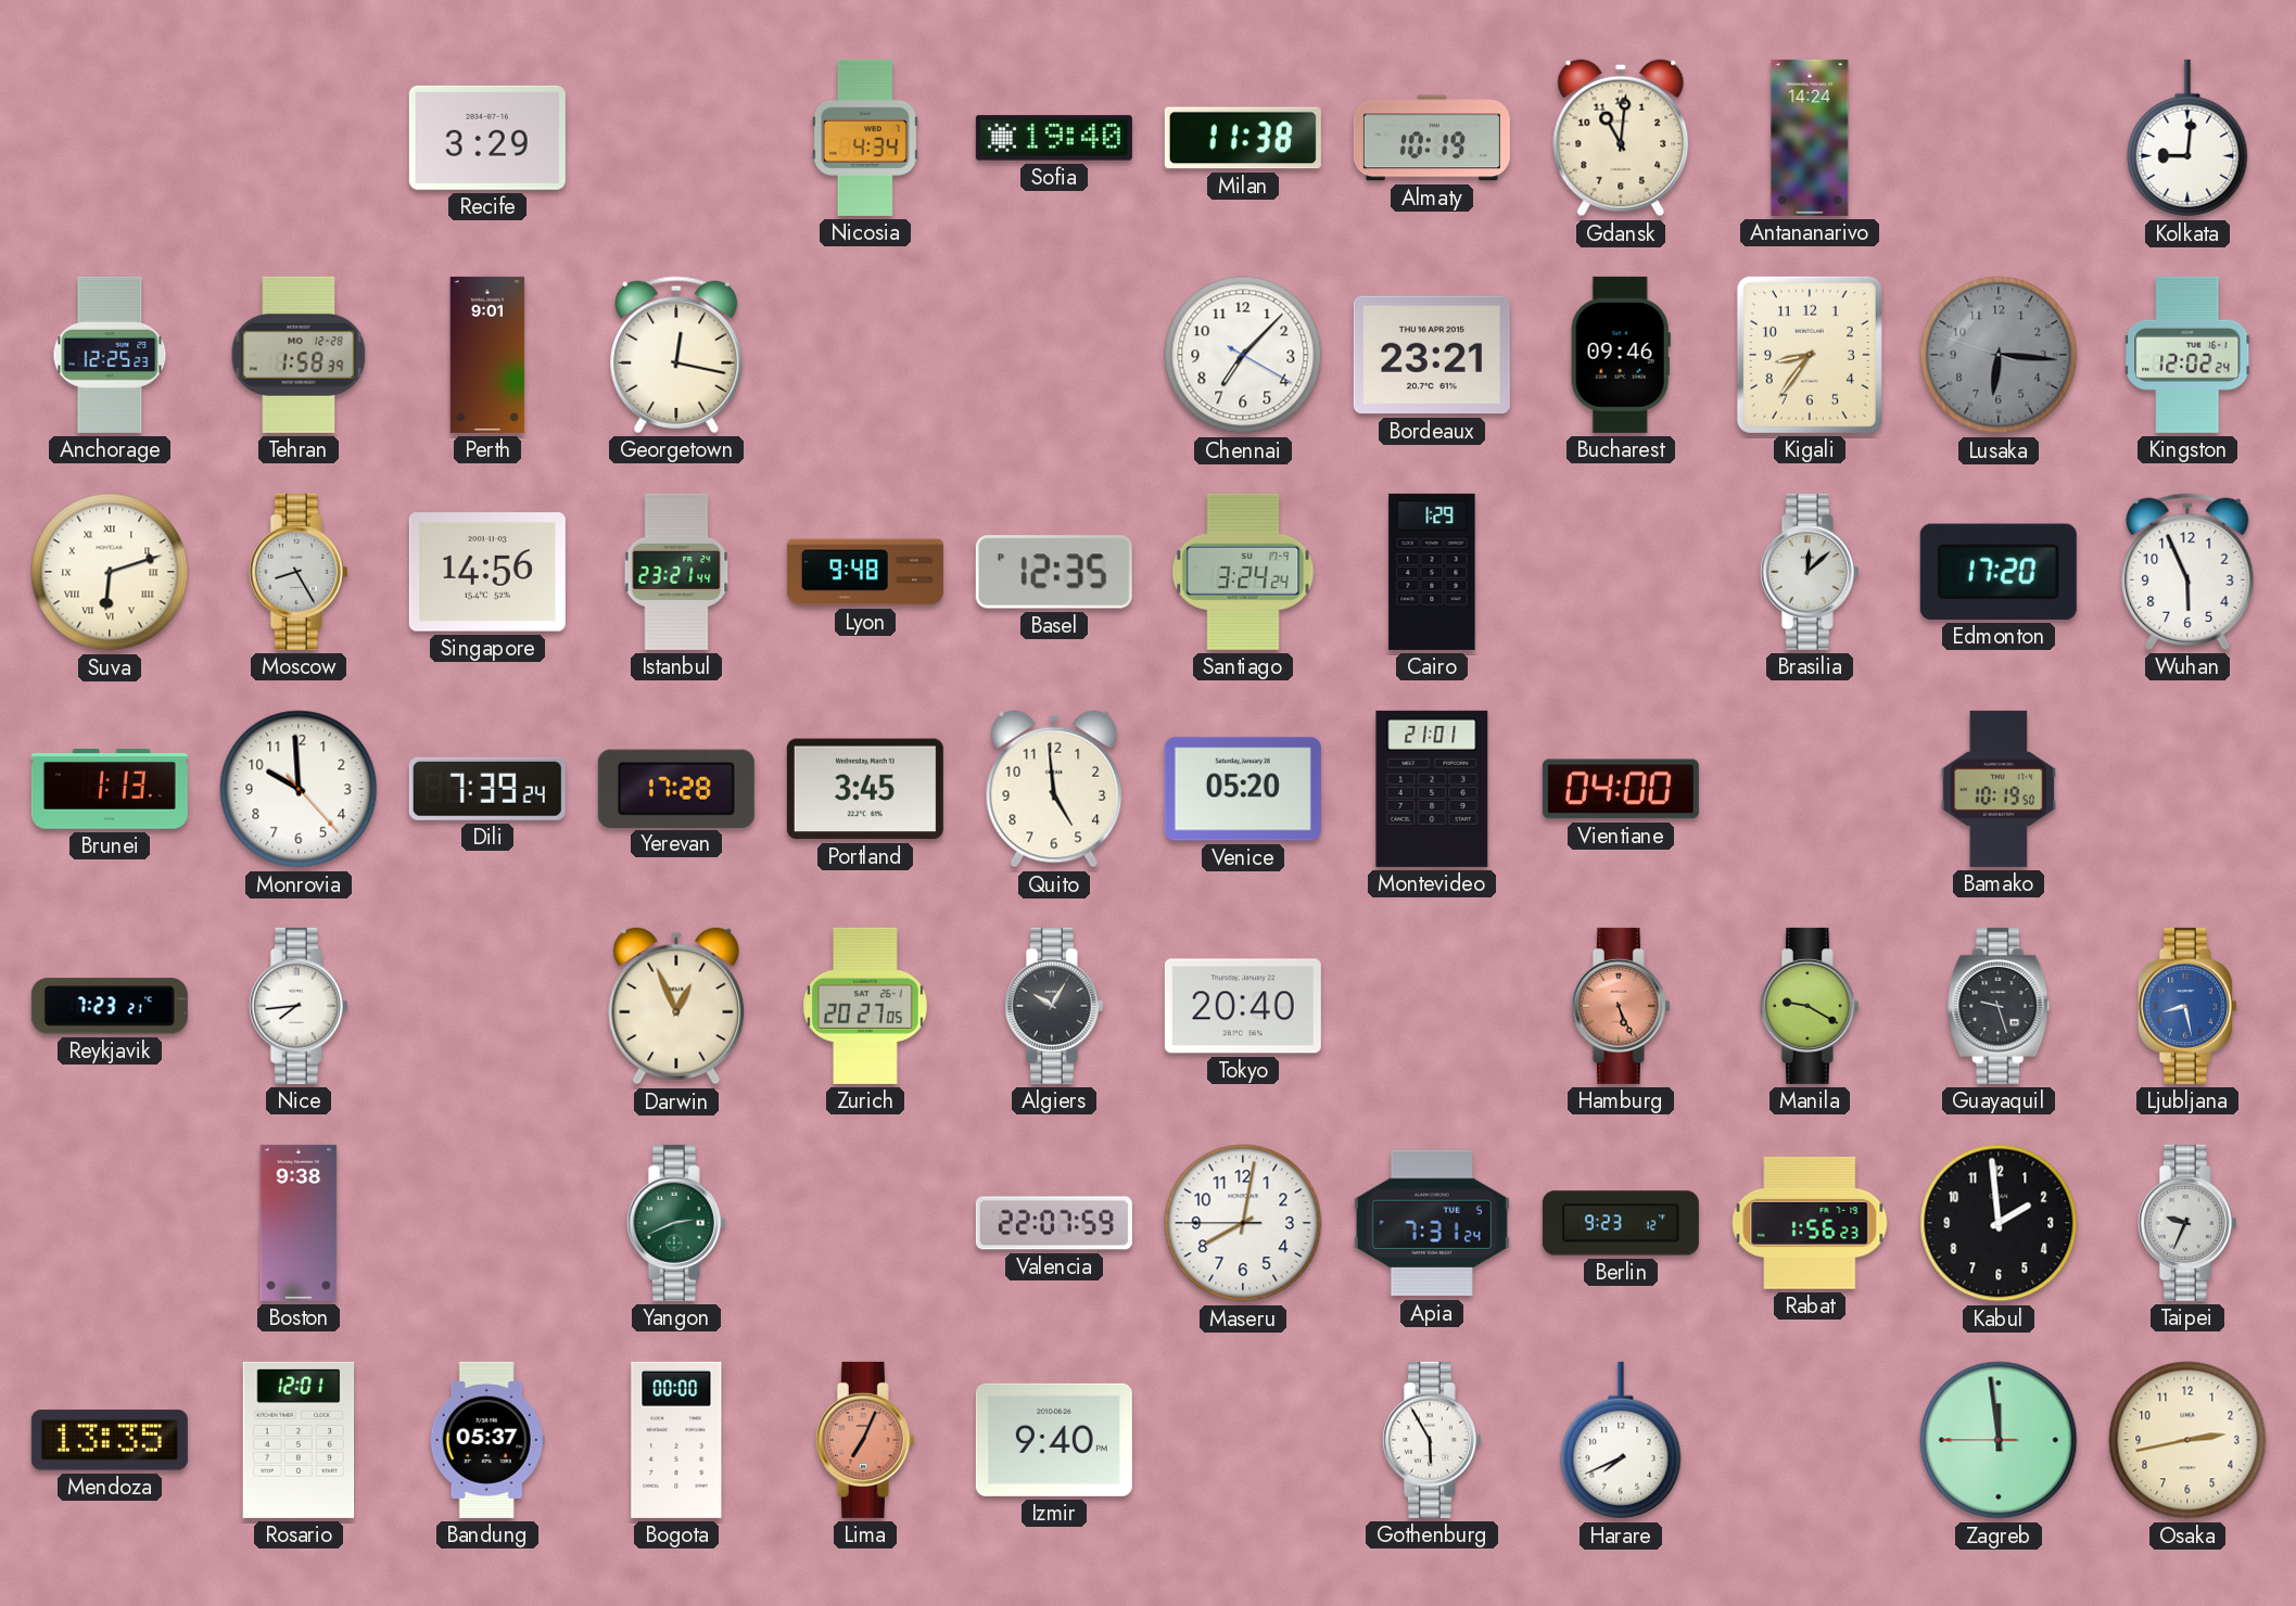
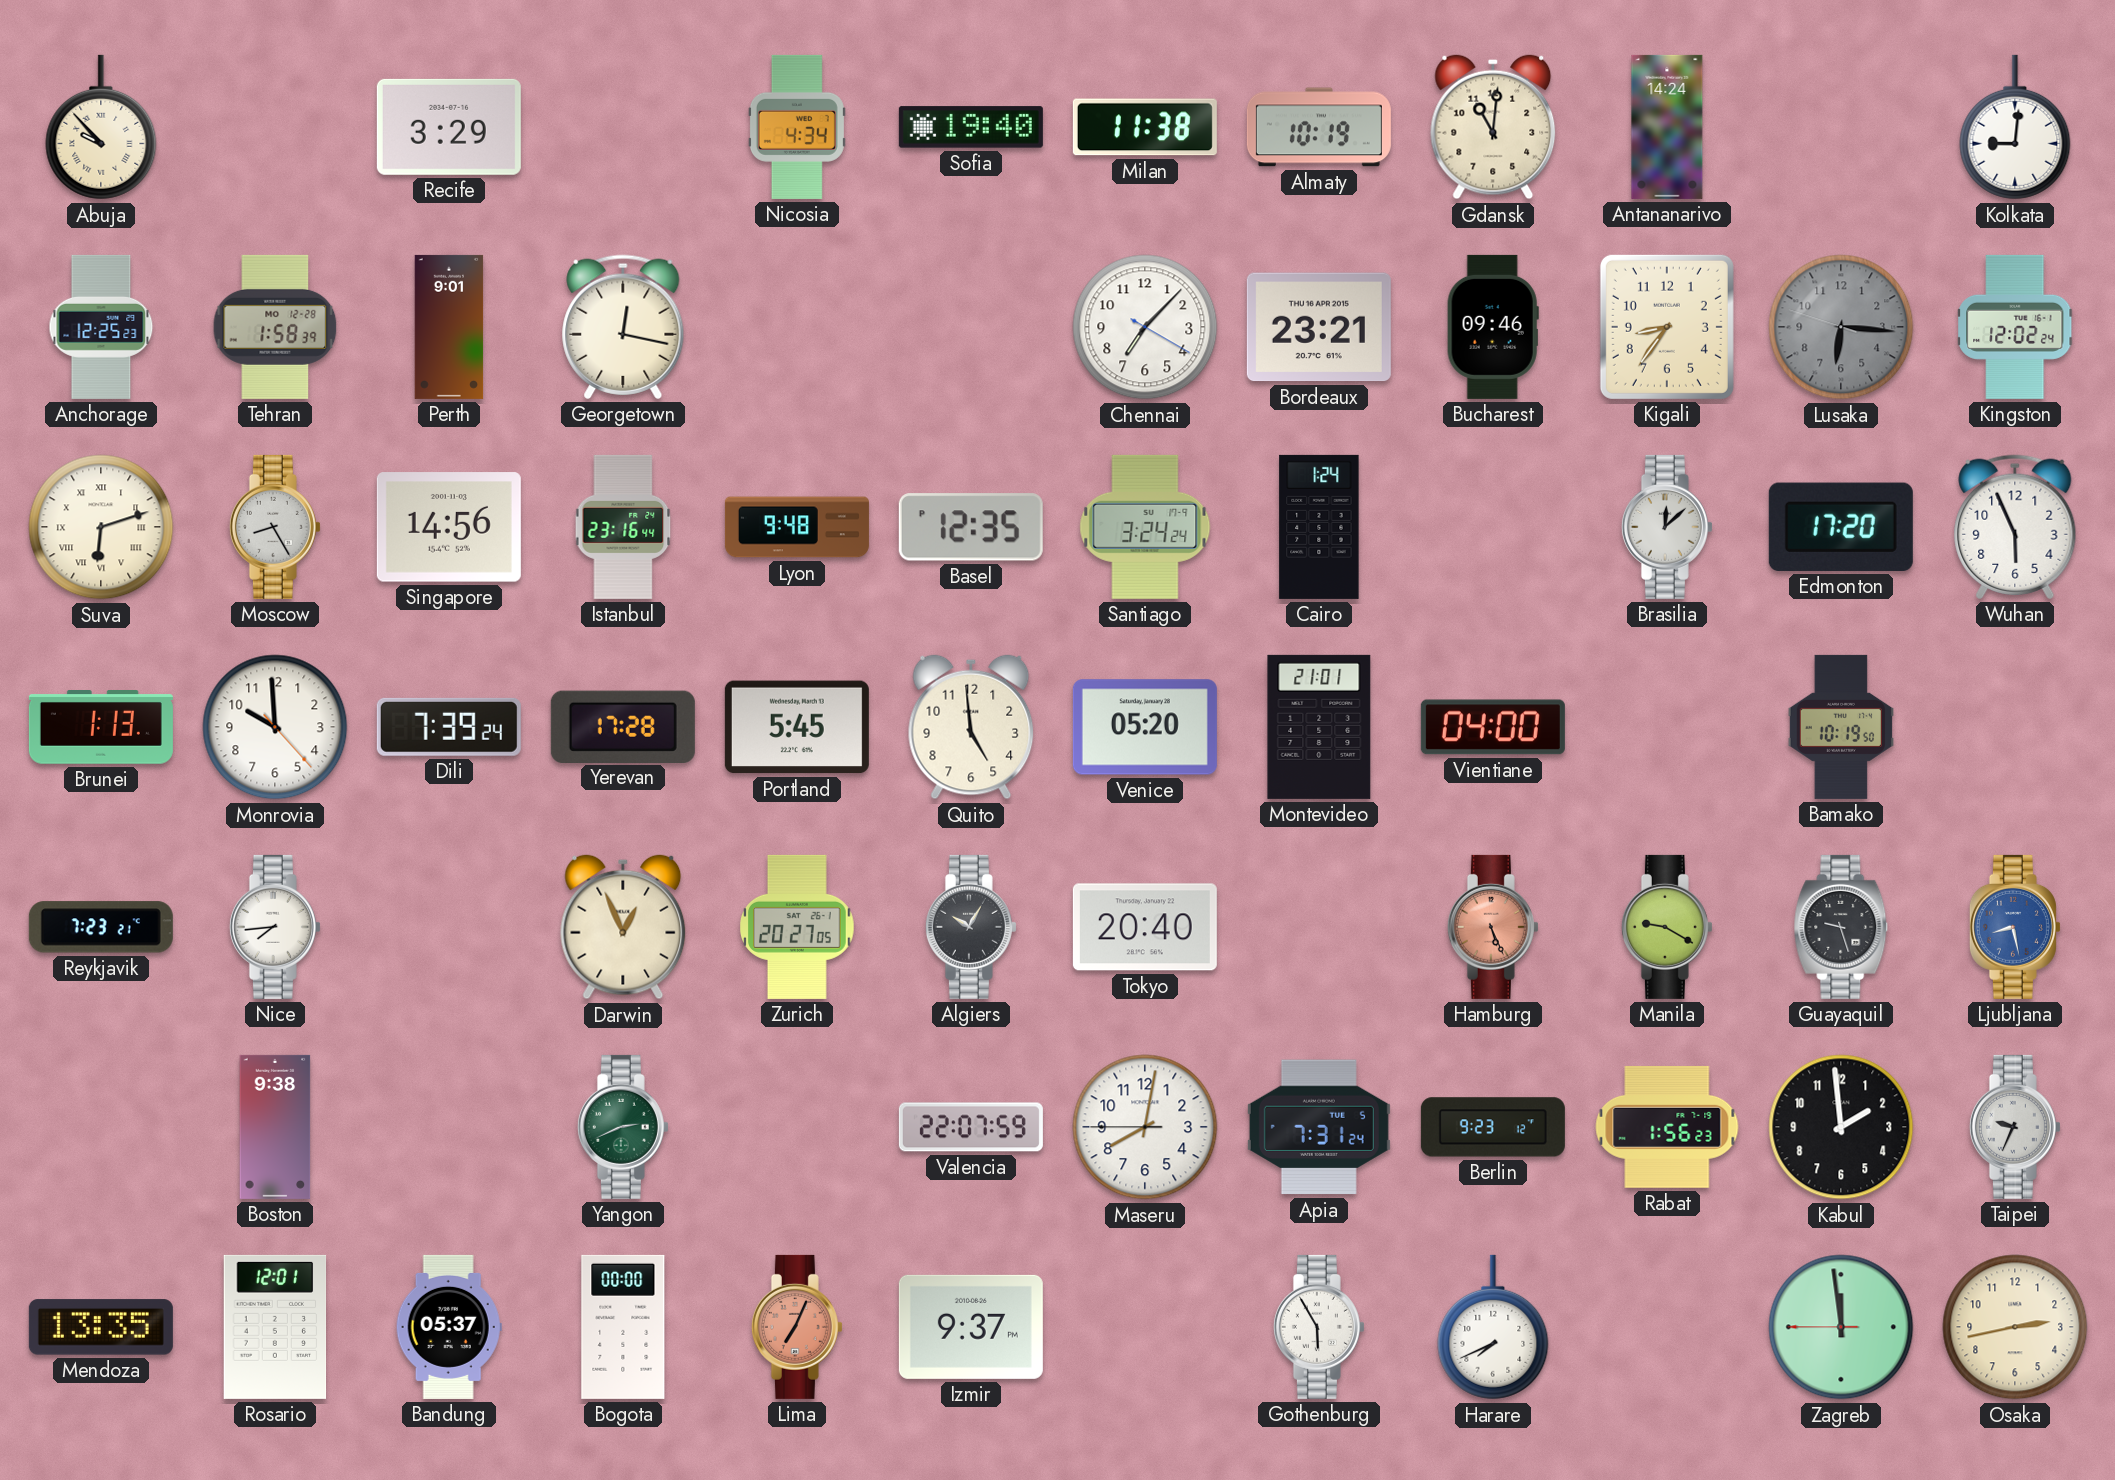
Abuja: none -> 9:53 (101, 127)
Istanbul: 23:21 -> 23:16 (623, 527)
Cairo: 1:29 -> 1:24 (1319, 527)
Portland: 3:45 -> 5:45 (797, 727)
Izmir: 9:40 -> 9:37 (971, 1327)
